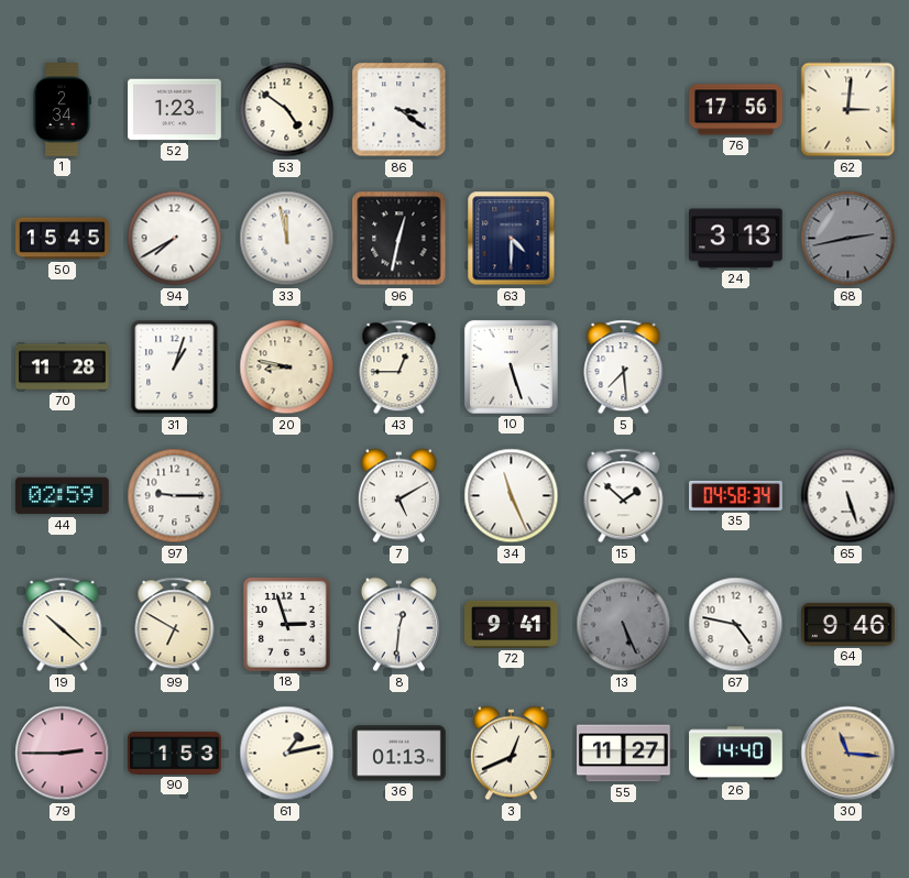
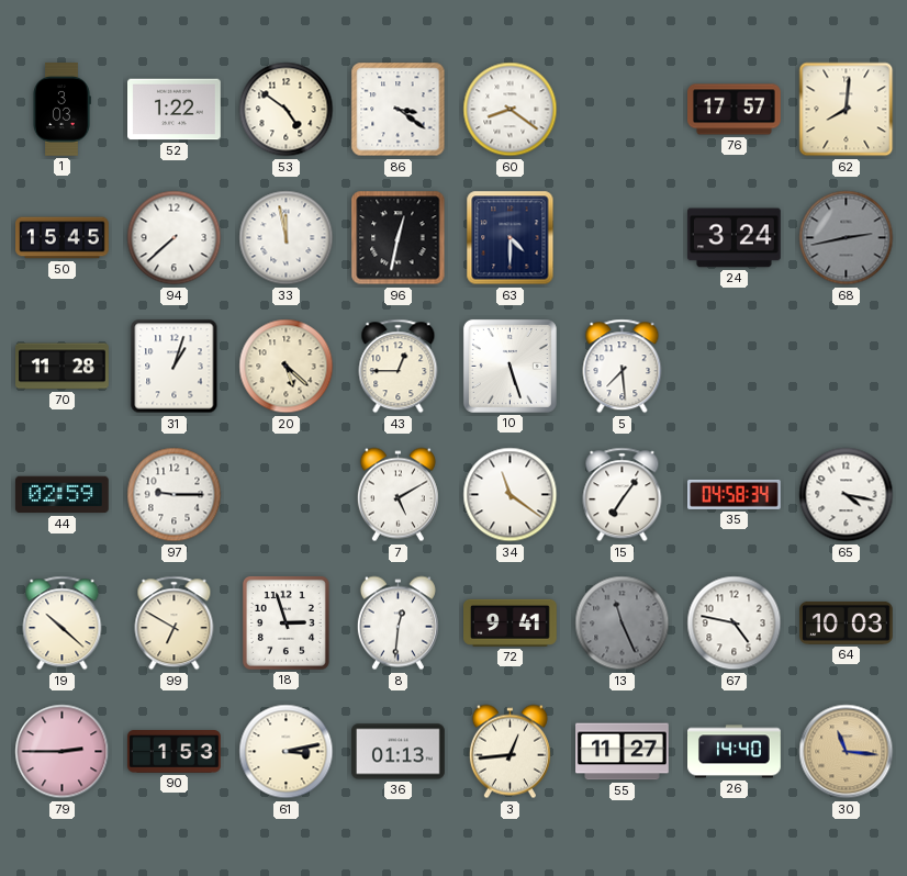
1: 2:34 -> 3:03 (61, 110)
52: 1:23 -> 1:22 (175, 110)
60: none -> 8:21 (511, 110)
76: 17:56 -> 17:57 (735, 110)
62: 3:01 -> 8:01 (847, 110)
94: 7:40 -> 7:38 (175, 238)
24: 3:13 -> 3:24 (735, 238)
20: 8:47 -> 5:22 (287, 367)
34: 11:26 -> 11:21 (511, 495)
15: 1:52 -> 7:06 (623, 495)
65: 5:27 -> 4:17 (847, 495)
13: 5:26 -> 11:26 (623, 624)
64: 9:46 -> 10:03 (847, 622)
61: 1:13 -> 3:13 (287, 752)
3: 12:41 -> 12:44 (510, 752)
